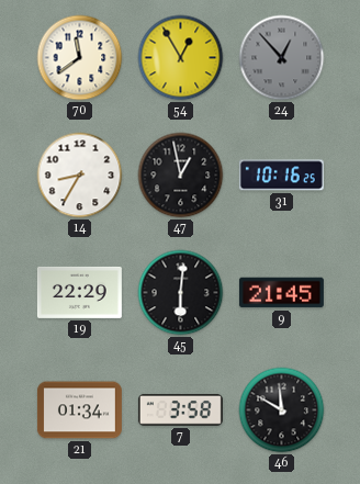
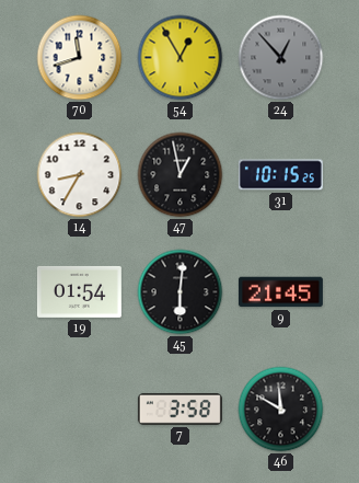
70: 11:39 -> 11:42 (80, 58)
31: 10:16 -> 10:15 (280, 175)
19: 22:29 -> 01:54 (79, 291)
21: 01:34 -> none (79, 410)
